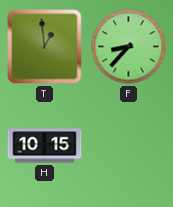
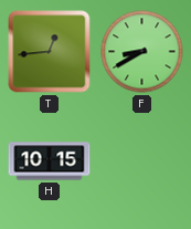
T: 12:59 -> 12:44 (50, 52)
F: 8:37 -> 8:40 (142, 52)
